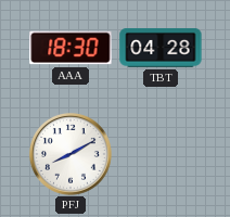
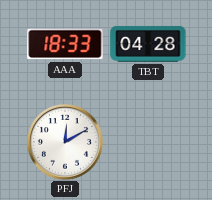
AAA: 18:30 -> 18:33 (65, 44)
PFJ: 8:10 -> 12:10 (65, 142)
